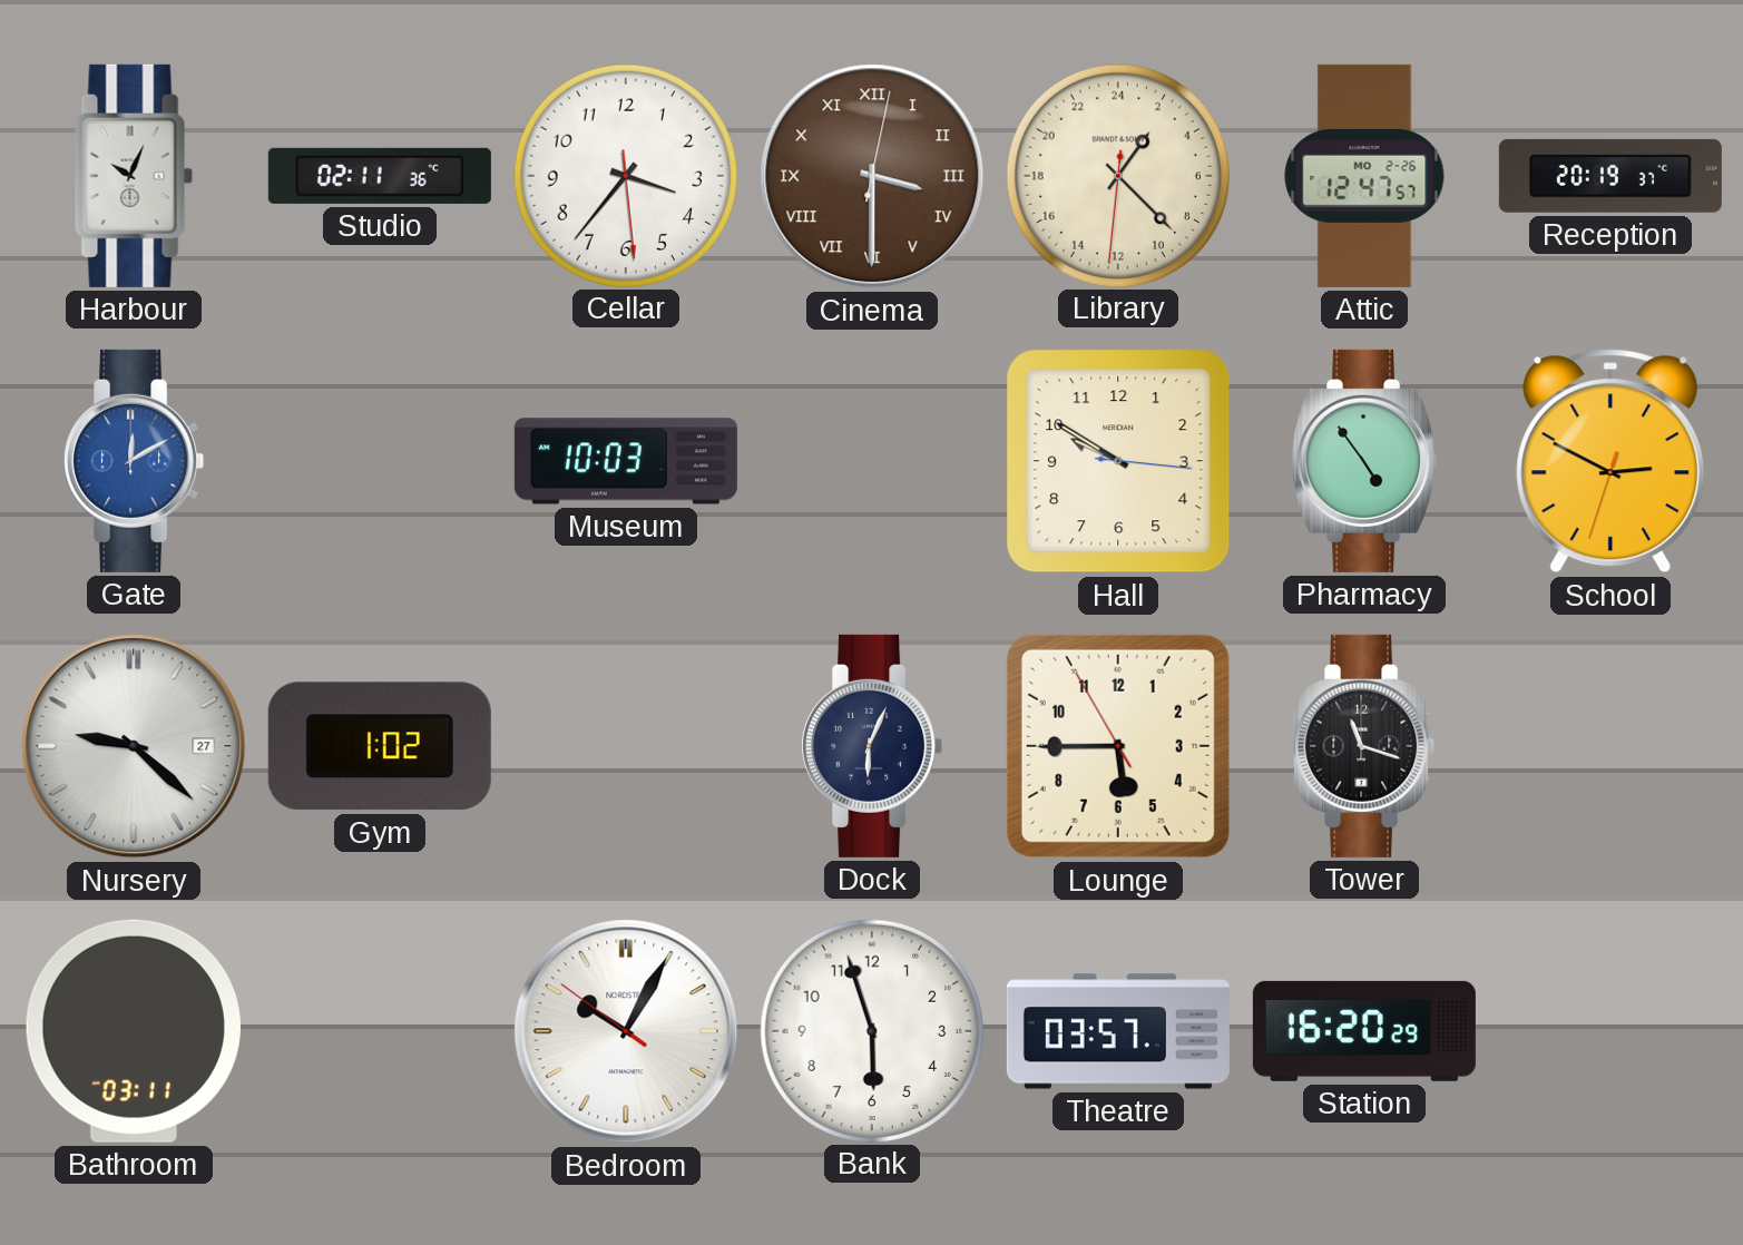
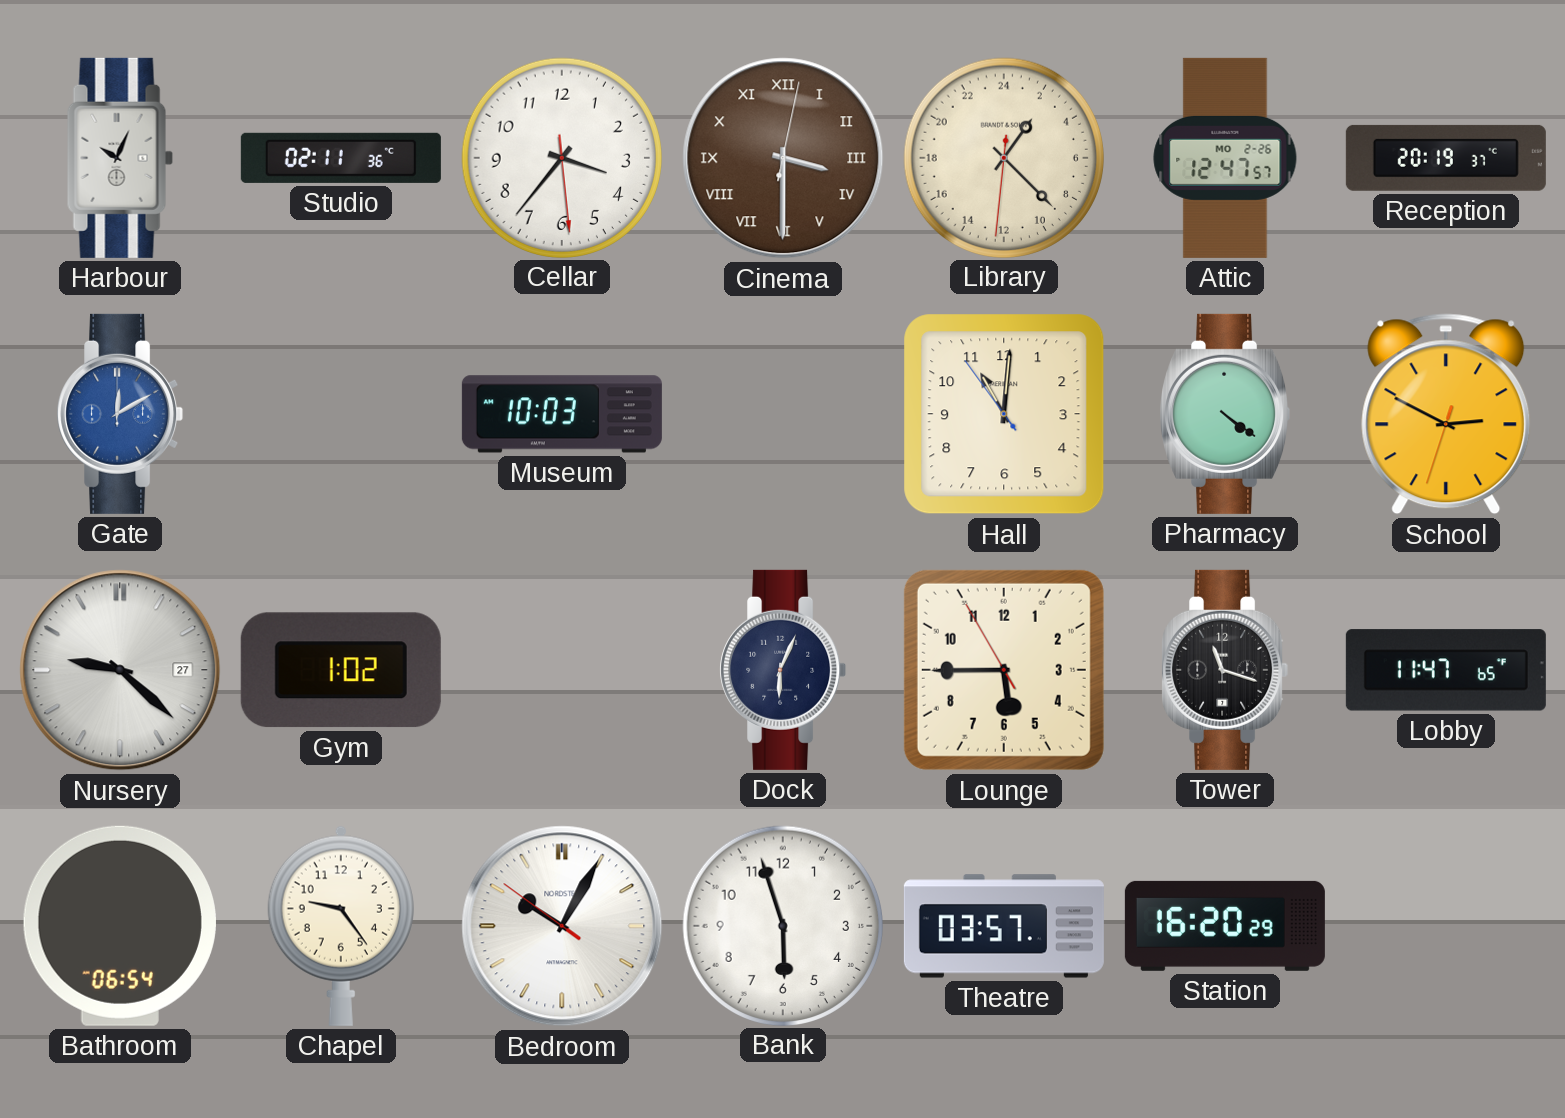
Hall: 9:50 -> 11:00 (1004, 414)
Pharmacy: 4:54 -> 4:21 (1225, 414)
Lobby: none -> 11:47 (1446, 670)
Bathroom: 03:11 -> 06:54 (120, 926)
Chapel: none -> 9:24 (341, 926)
